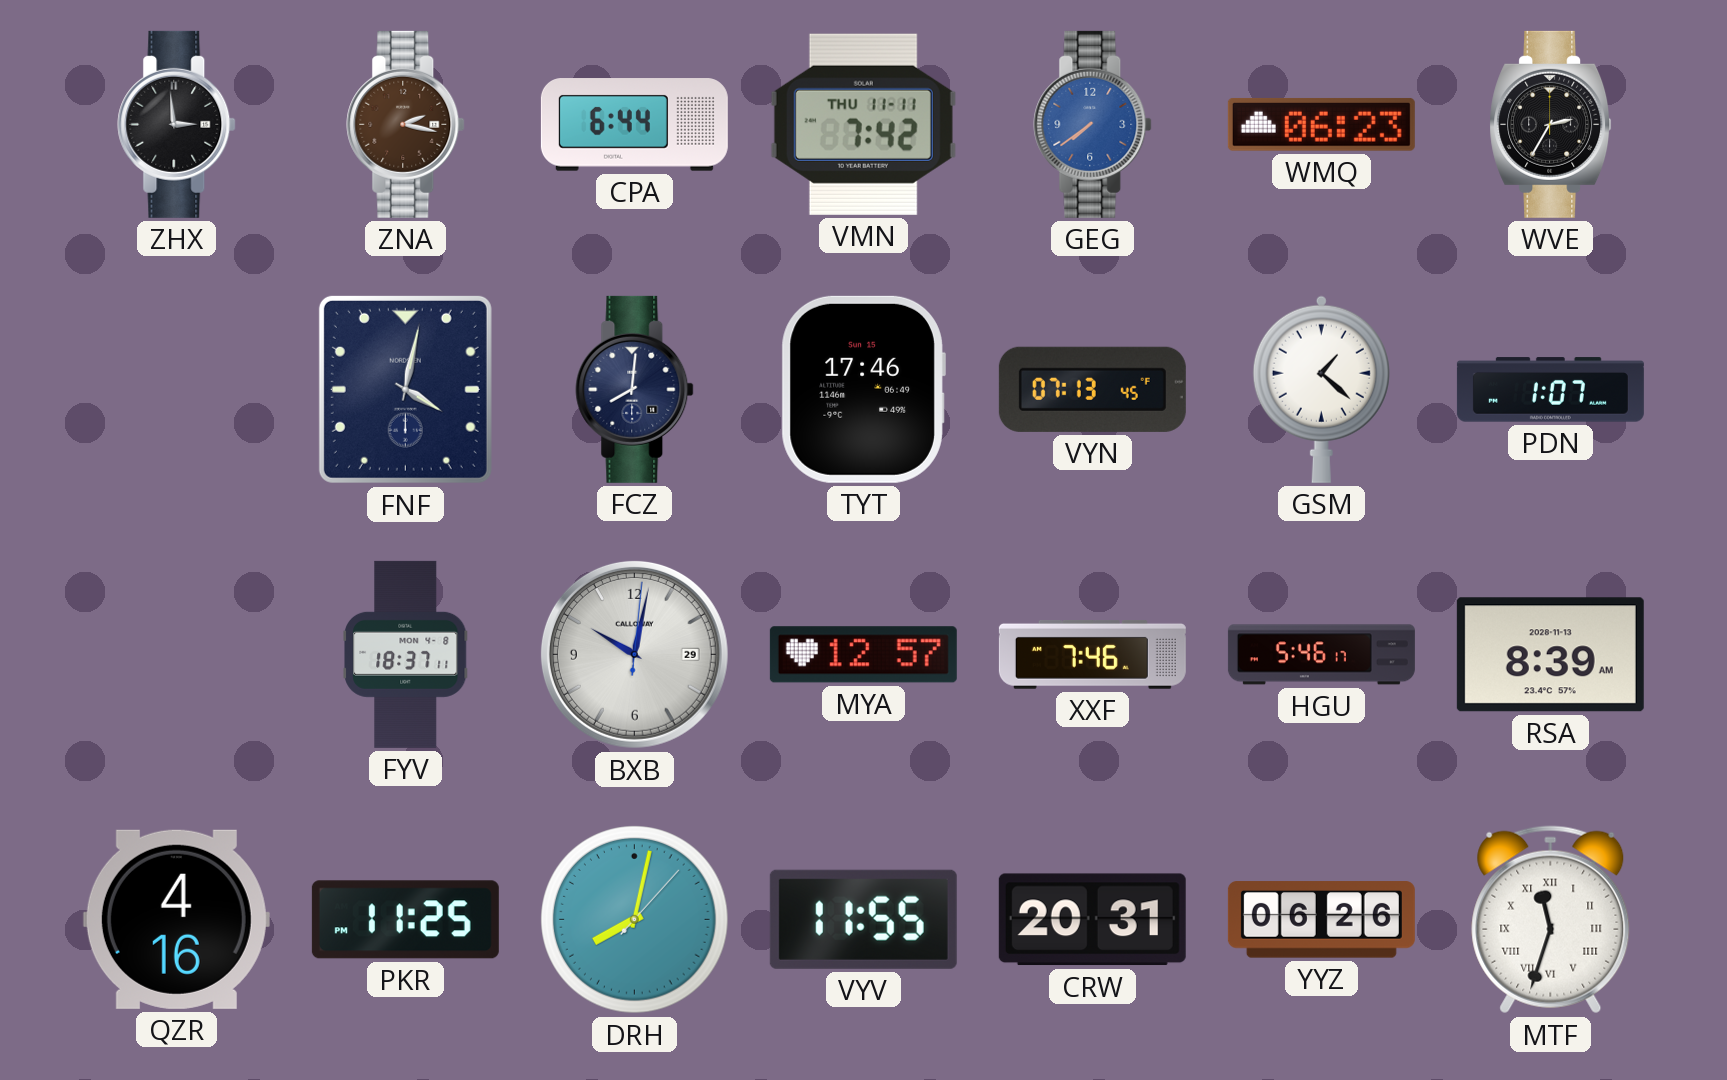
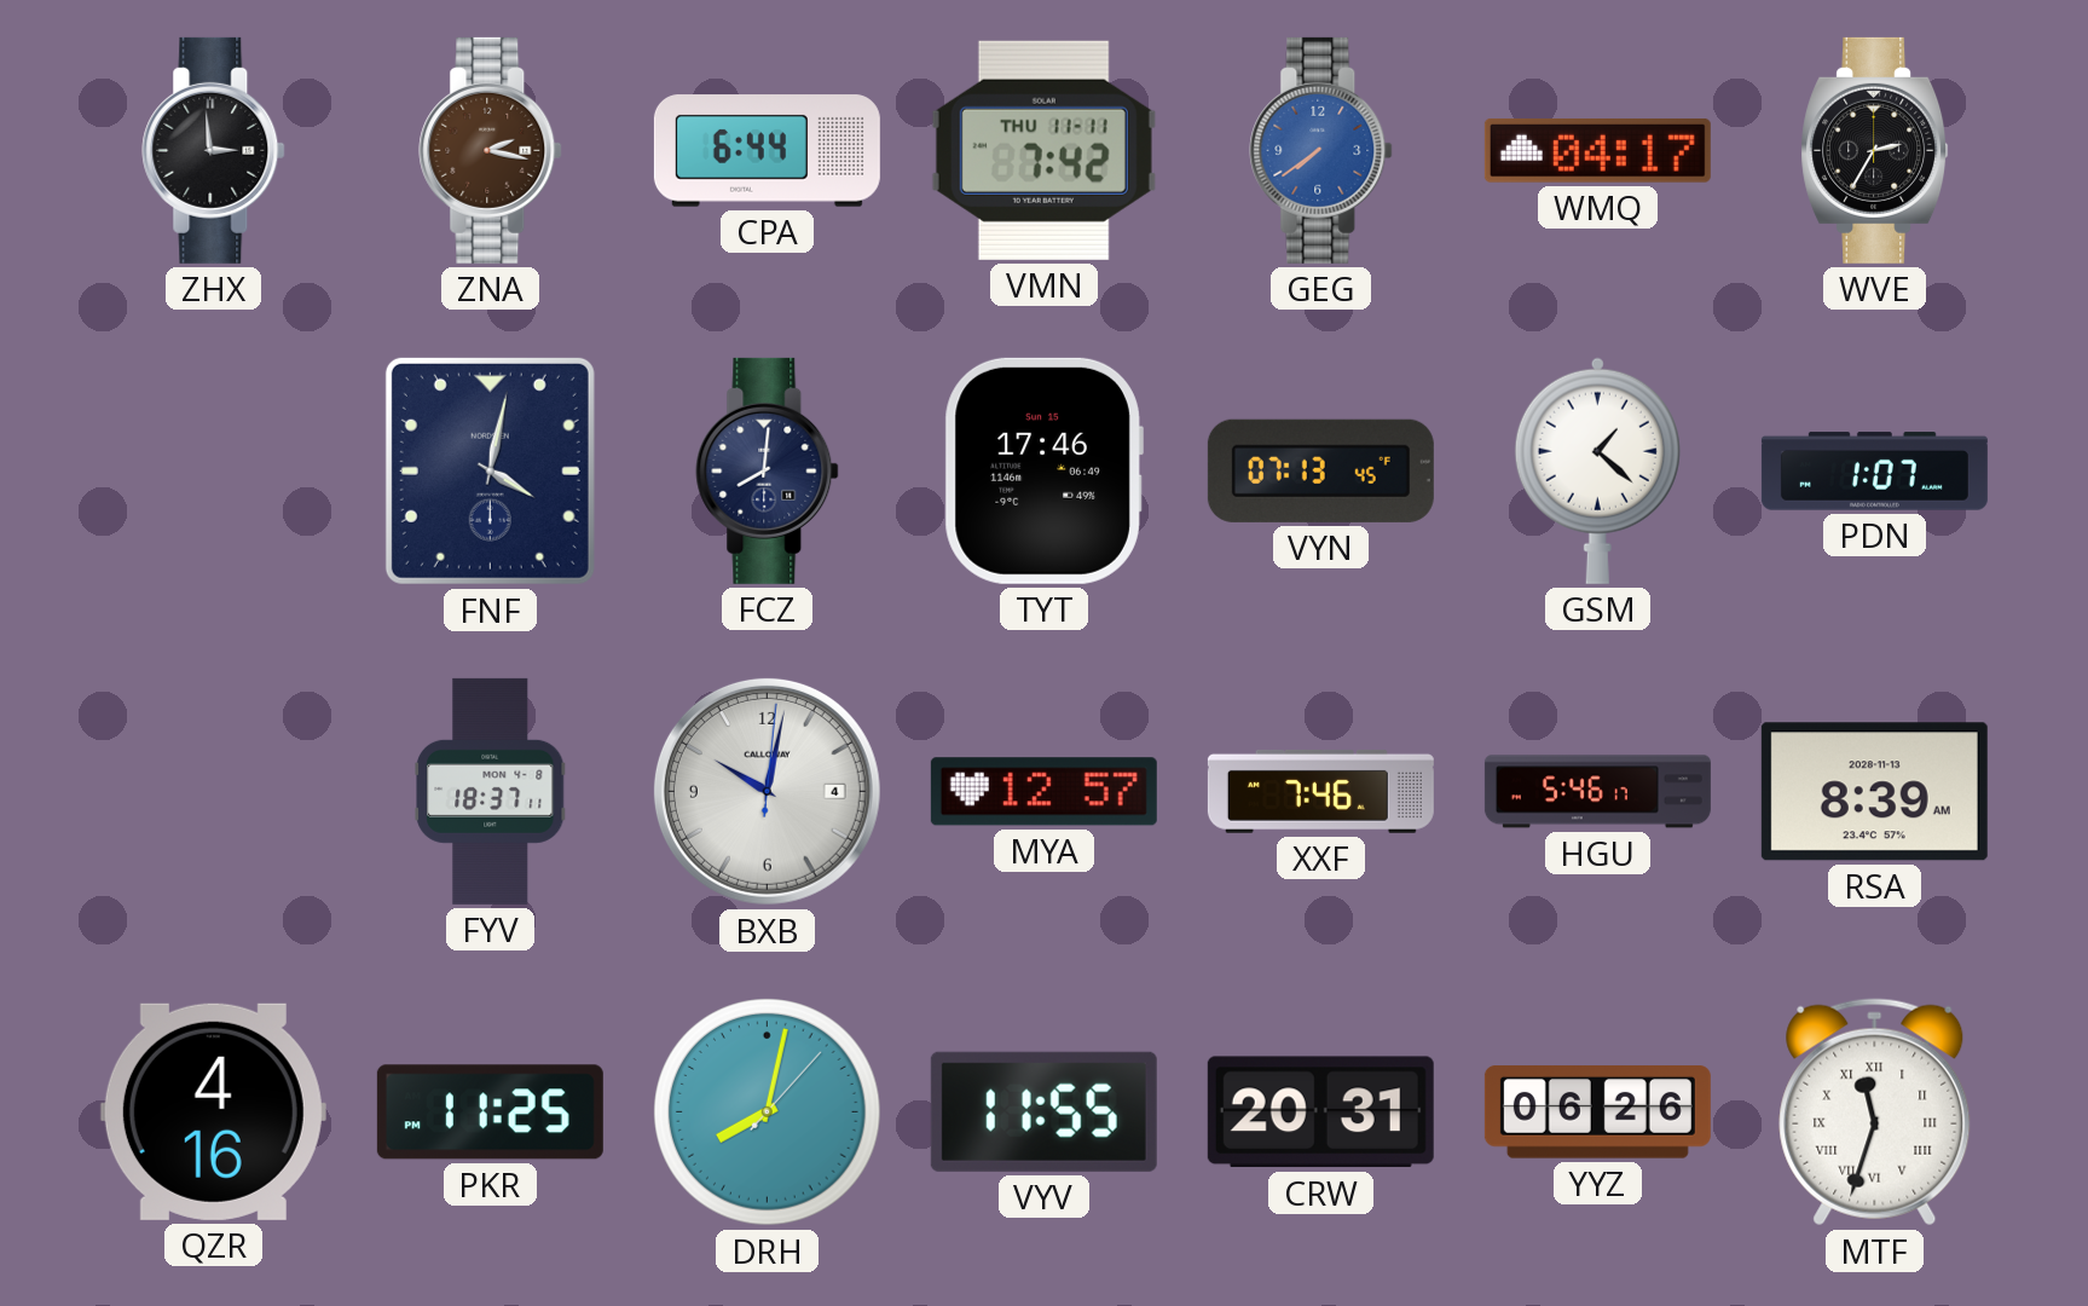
WMQ: 06:23 -> 04:17 (1597, 151)
BXB date: 29 -> 4 (767, 791)
